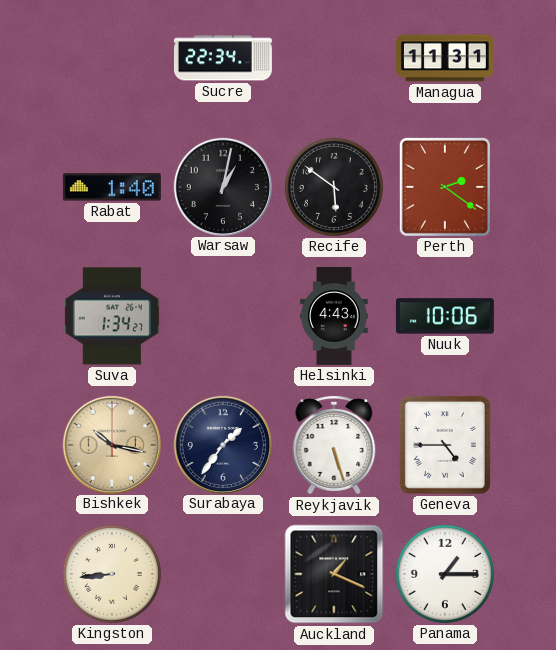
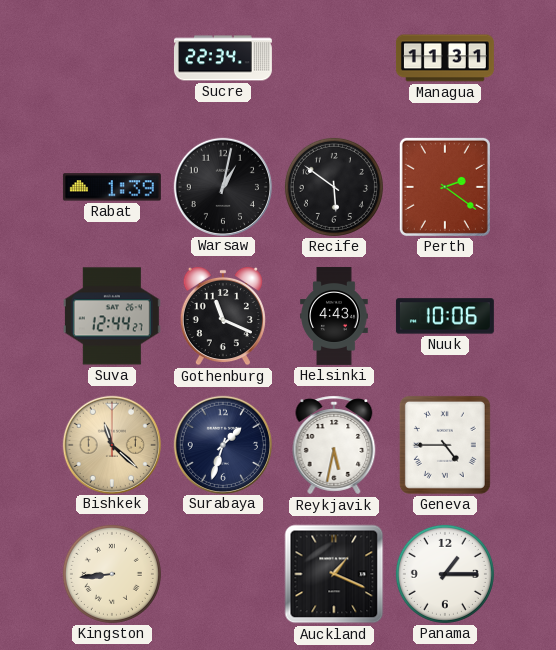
Rabat: 1:40 -> 1:39 (112, 187)
Suva: 1:34 -> 12:44 (112, 316)
Gothenburg: none -> 11:19 (223, 316)
Bishkek: 10:17 -> 11:22 (111, 444)
Surabaya: 1:36 -> 1:33 (222, 444)
Reykjavik: 5:27 -> 5:32 (334, 445)
